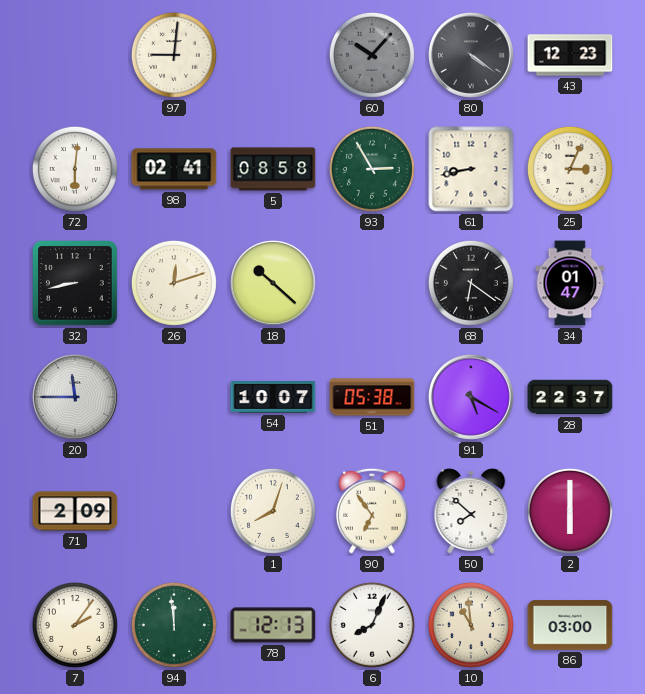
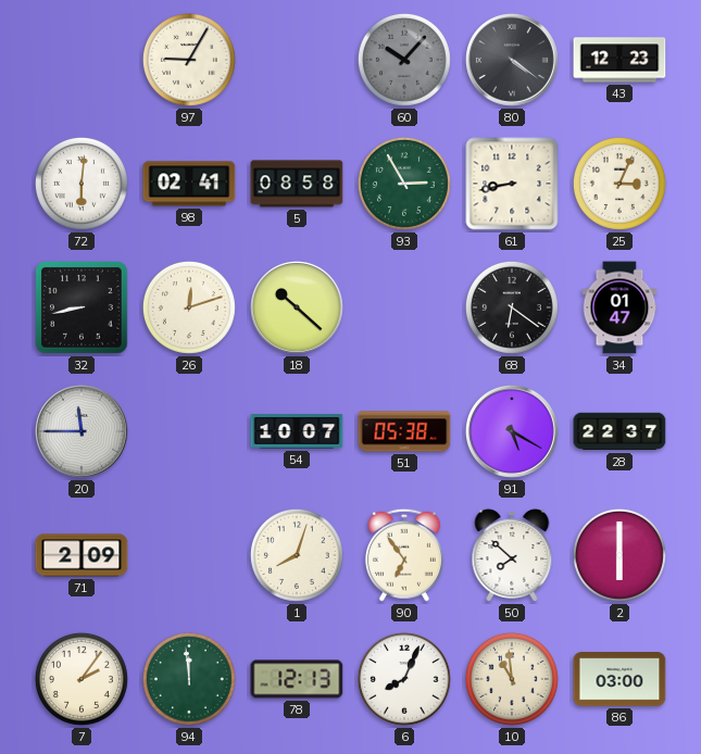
97: 9:01 -> 9:05 (189, 60)
